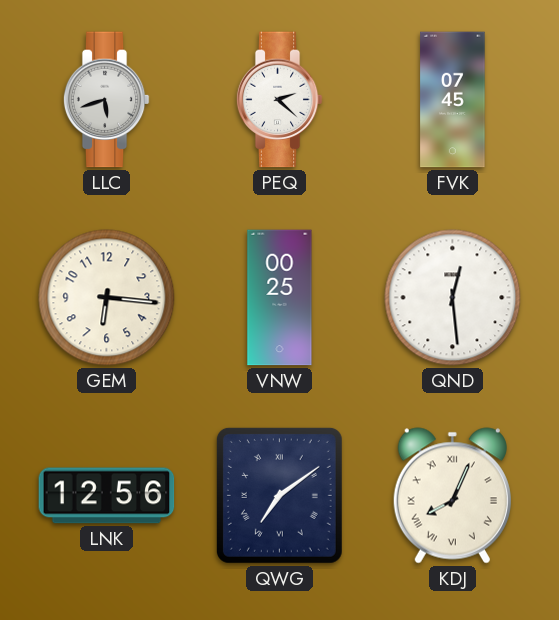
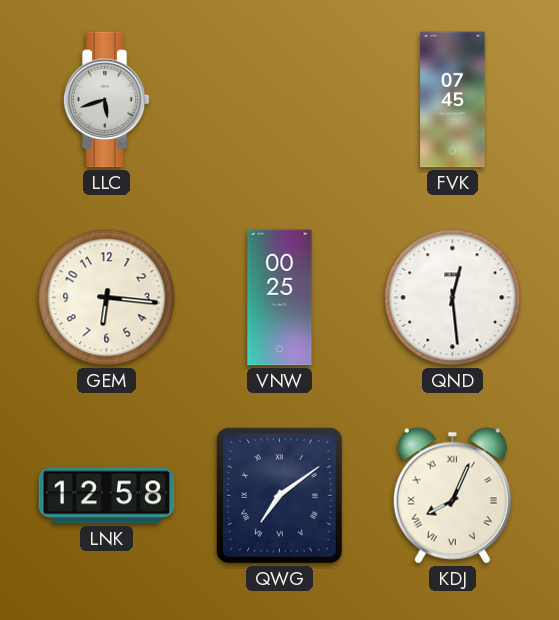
PEQ: 2:22 -> none (279, 100)
LNK: 12:56 -> 12:58 (107, 496)
